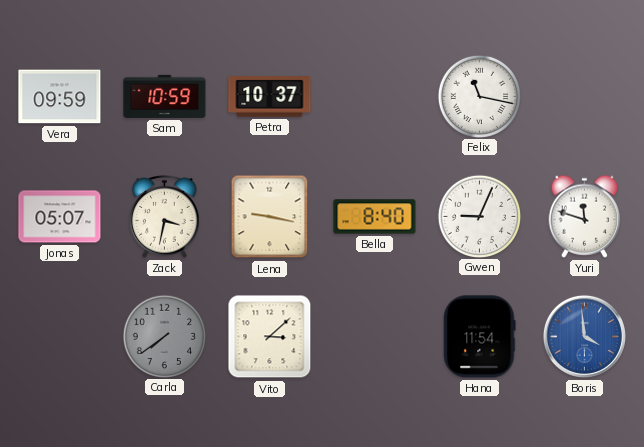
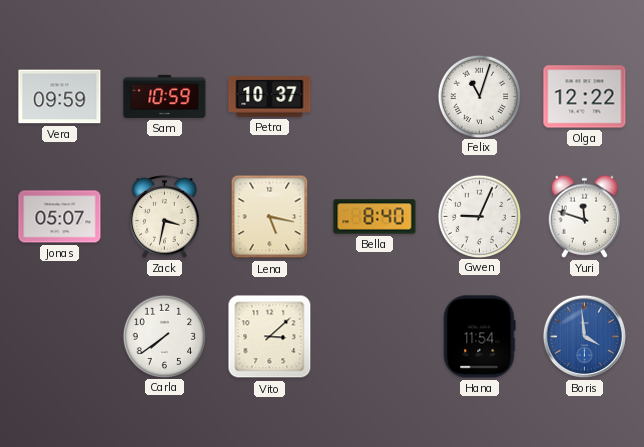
Felix: 11:17 -> 11:03 (479, 96)
Olga: none -> 12:22 (585, 97)
Lena: 9:17 -> 5:17 (270, 217)
Carla dial: grey -> white (164, 336)
